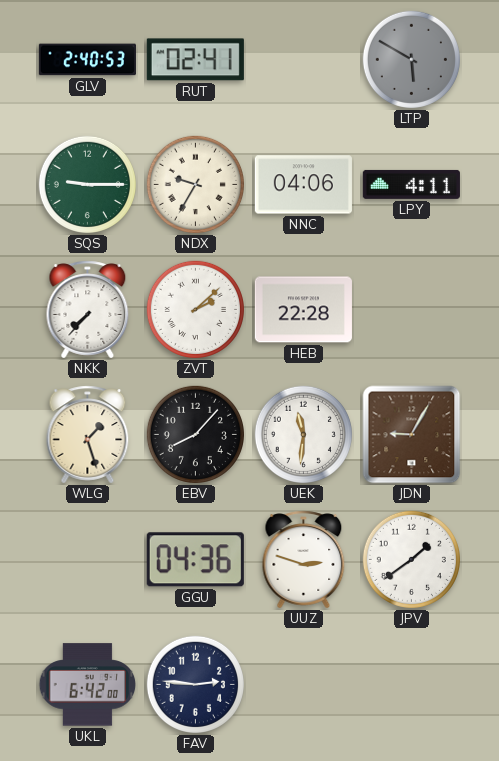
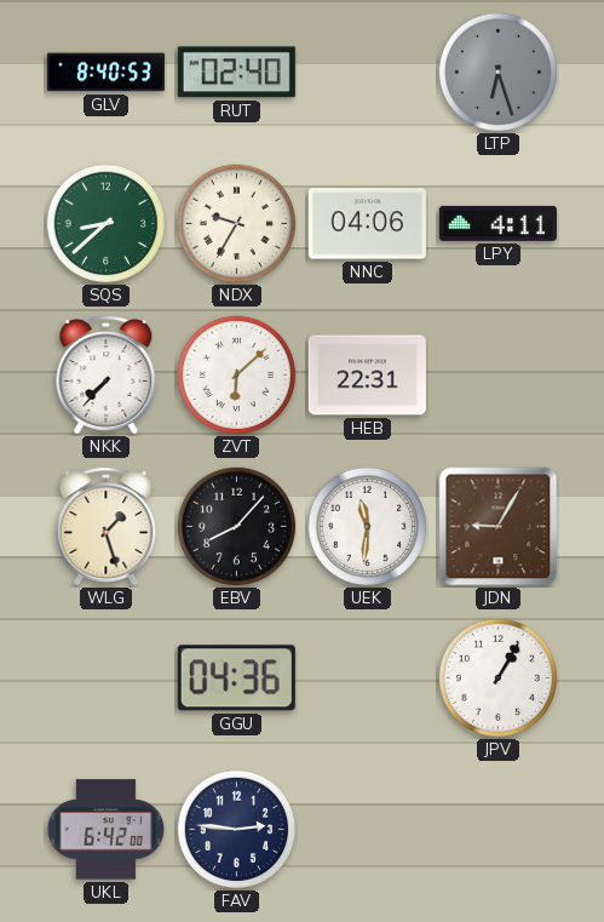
GLV: 2:40 -> 8:40 (105, 73)
RUT: 02:41 -> 02:40 (236, 73)
LTP: 5:50 -> 6:27 (497, 71)
SQS: 9:15 -> 8:38 (105, 223)
ZVT: 2:08 -> 6:08 (236, 374)
HEB: 22:28 -> 22:31 (367, 376)
UUZ: 2:48 -> none (304, 560)
JPV: 1:39 -> 1:05 (497, 677)
